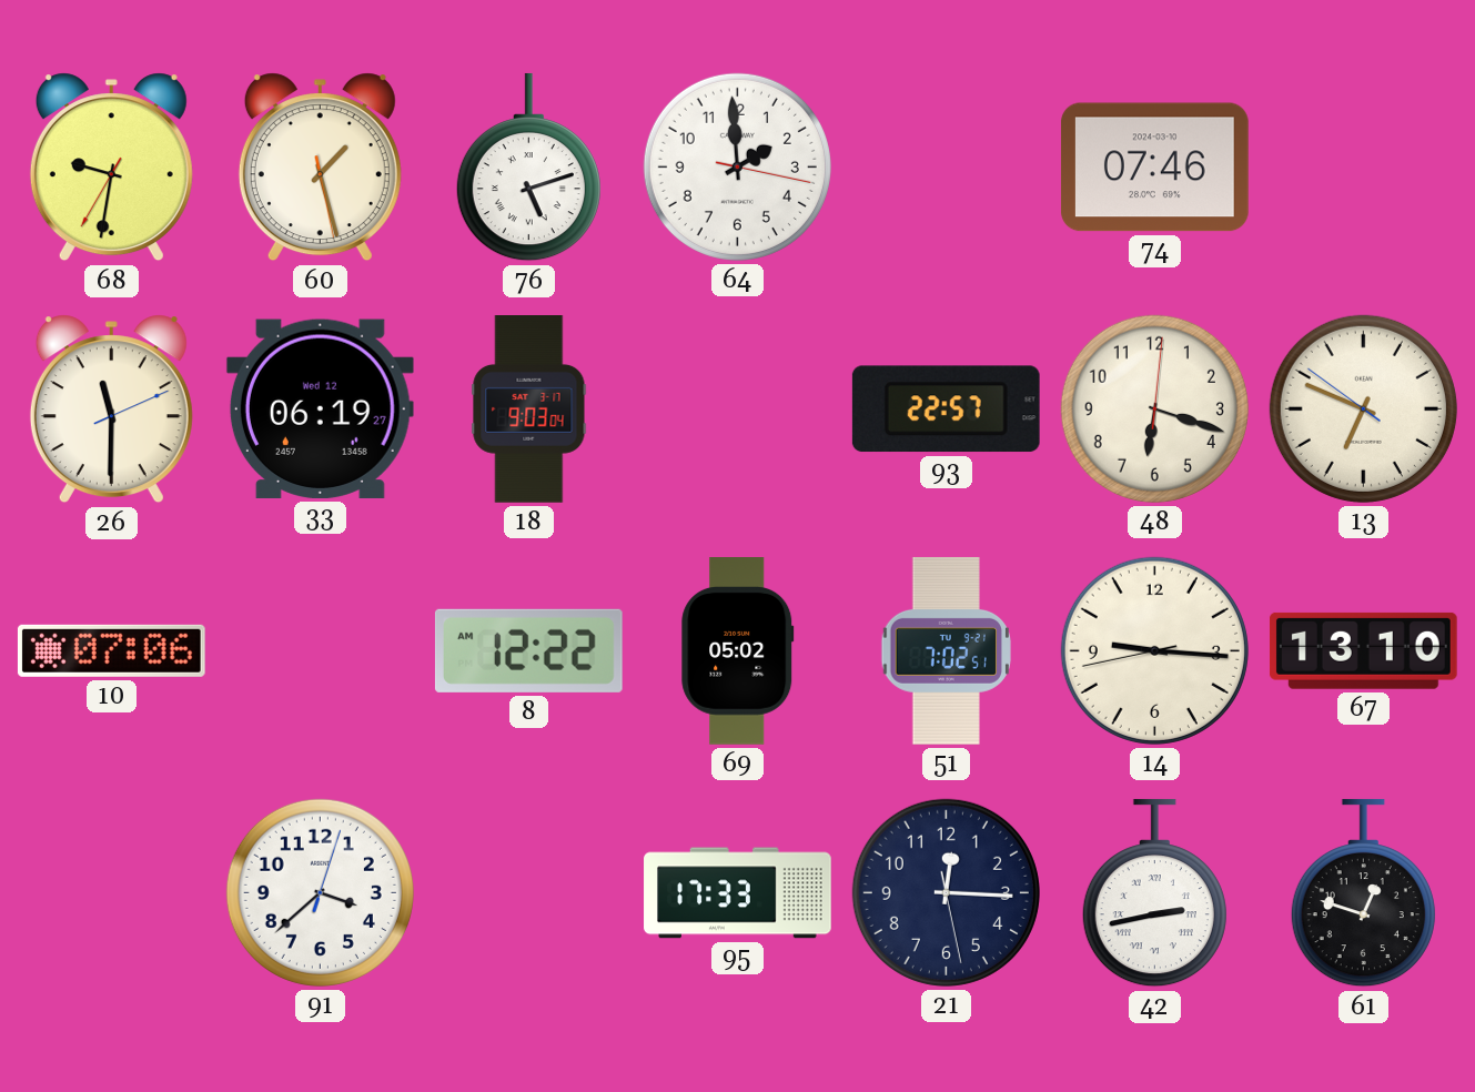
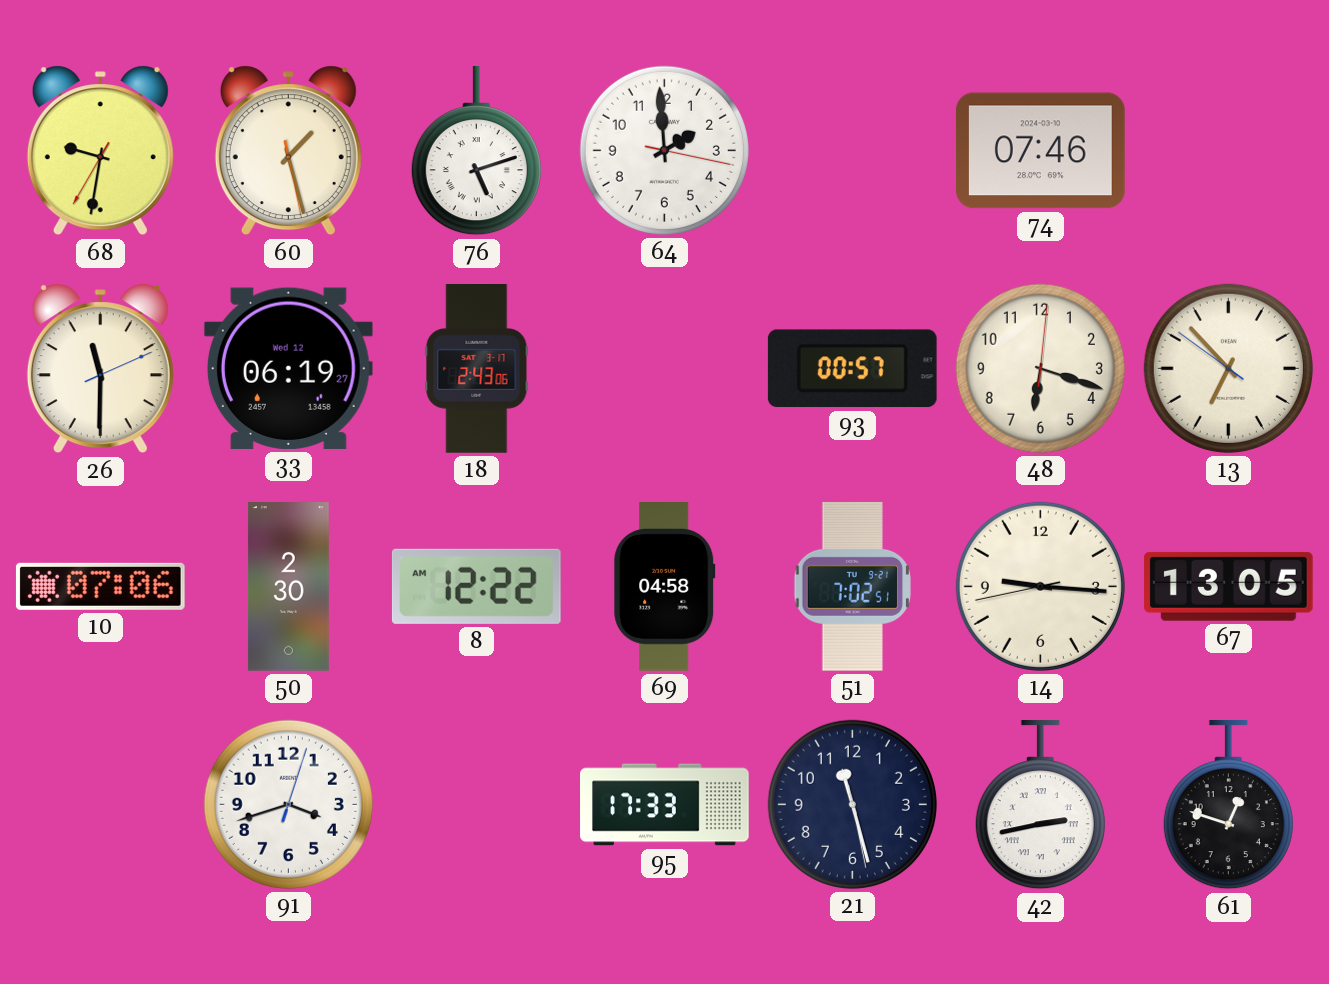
18: 9:03 -> 2:43 (477, 369)
93: 22:57 -> 00:57 (852, 369)
13: 6:48 -> 6:52 (1228, 368)
50: none -> 2:30 (288, 587)
69: 05:02 -> 04:58 (665, 587)
67: 13:10 -> 13:05 (1228, 586)
91: 3:38 -> 3:42 (288, 804)
21: 12:15 -> 11:27 (852, 804)
